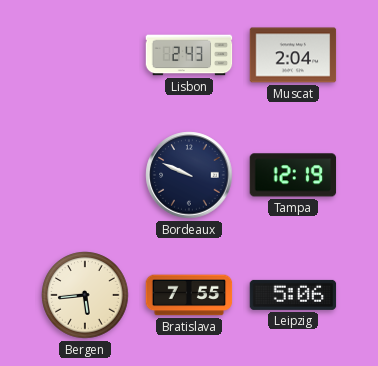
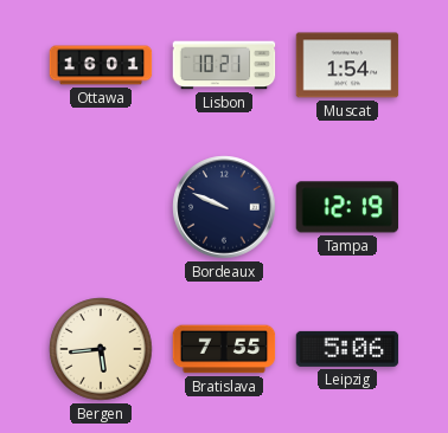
Ottawa: none -> 16:01 (101, 65)
Lisbon: 2:43 -> 10:21 (224, 65)
Muscat: 2:04 -> 1:54 (347, 65)
